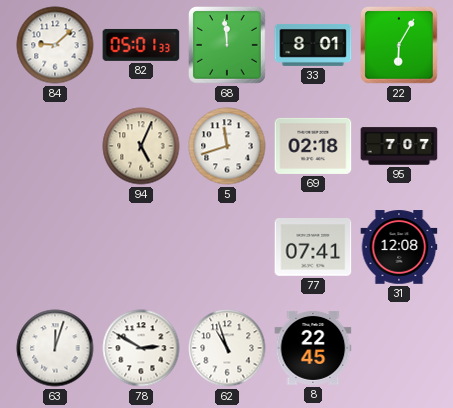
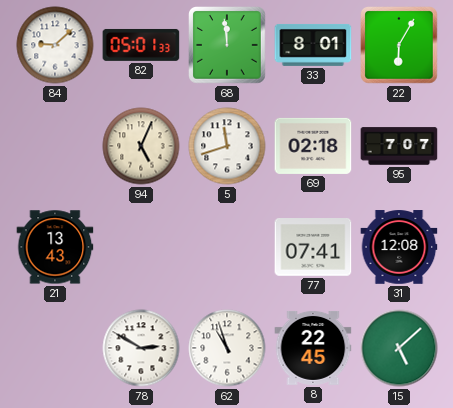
21: none -> 13:43 (55, 247)
63: 12:03 -> none (55, 348)
15: none -> 5:08 (399, 348)
